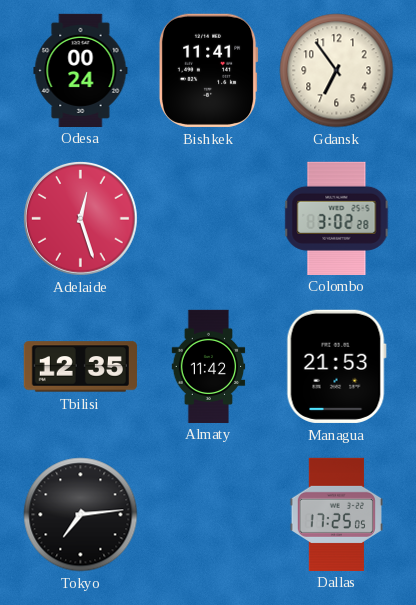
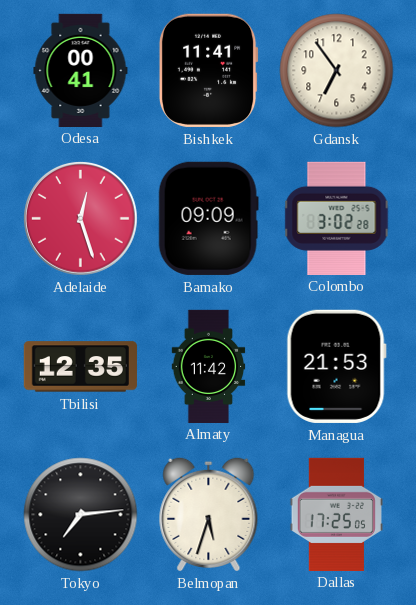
Odesa: 00:24 -> 00:41 (81, 70)
Bamako: none -> 09:09 (208, 218)
Belmopan: none -> 5:33 (209, 514)
